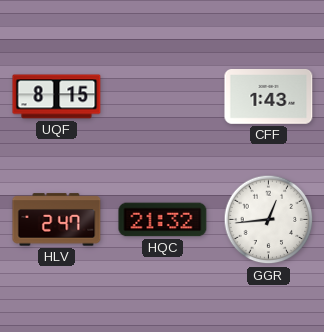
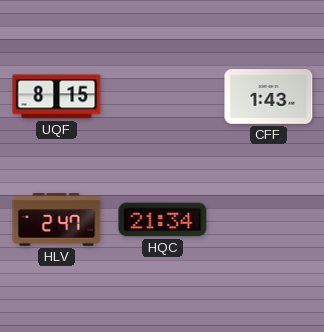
HQC: 21:32 -> 21:34 (163, 220)
GGR: 12:44 -> none (269, 220)
